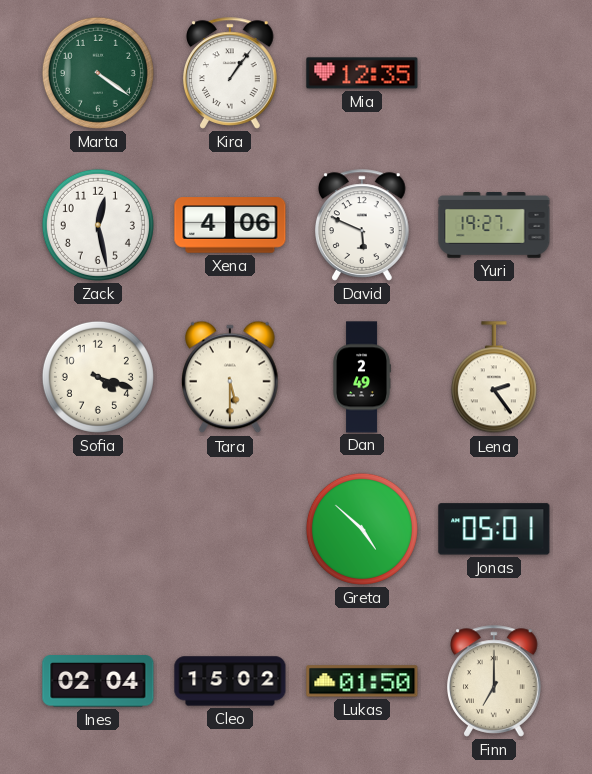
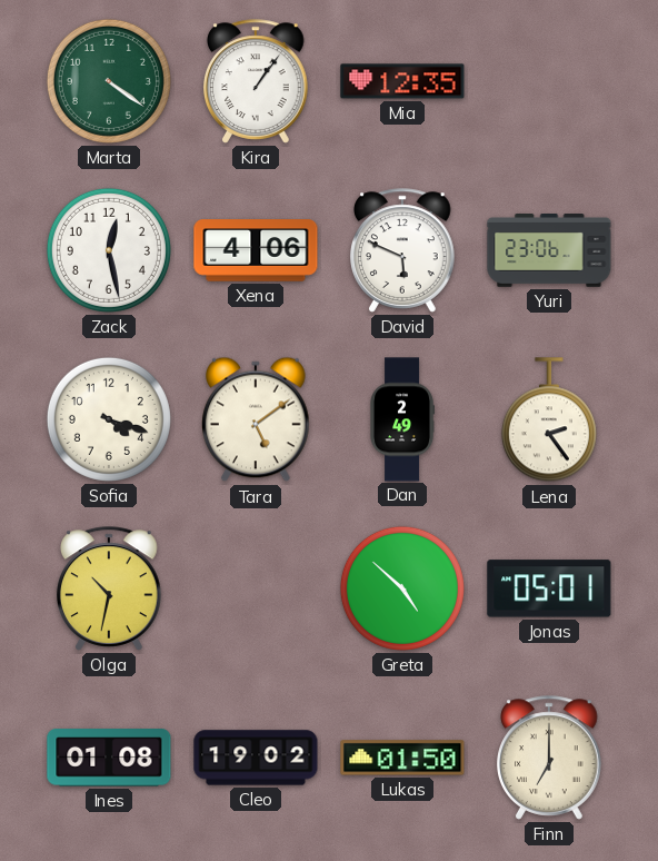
Yuri: 19:27 -> 23:06 (549, 251)
Tara: 5:30 -> 5:09 (256, 419)
Olga: none -> 10:32 (109, 588)
Ines: 02:04 -> 01:08 (109, 758)
Cleo: 15:02 -> 19:02 (256, 758)
